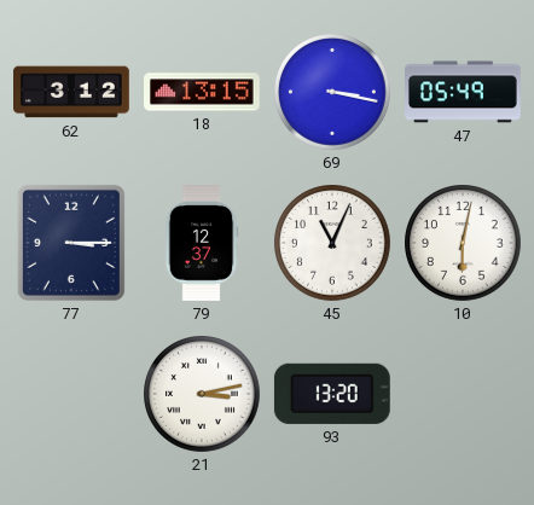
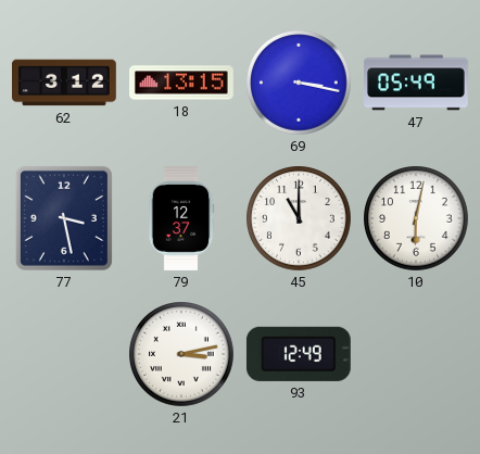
77: 3:15 -> 3:28 (64, 218)
45: 11:04 -> 11:00 (300, 219)
93: 13:20 -> 12:49 (299, 354)
